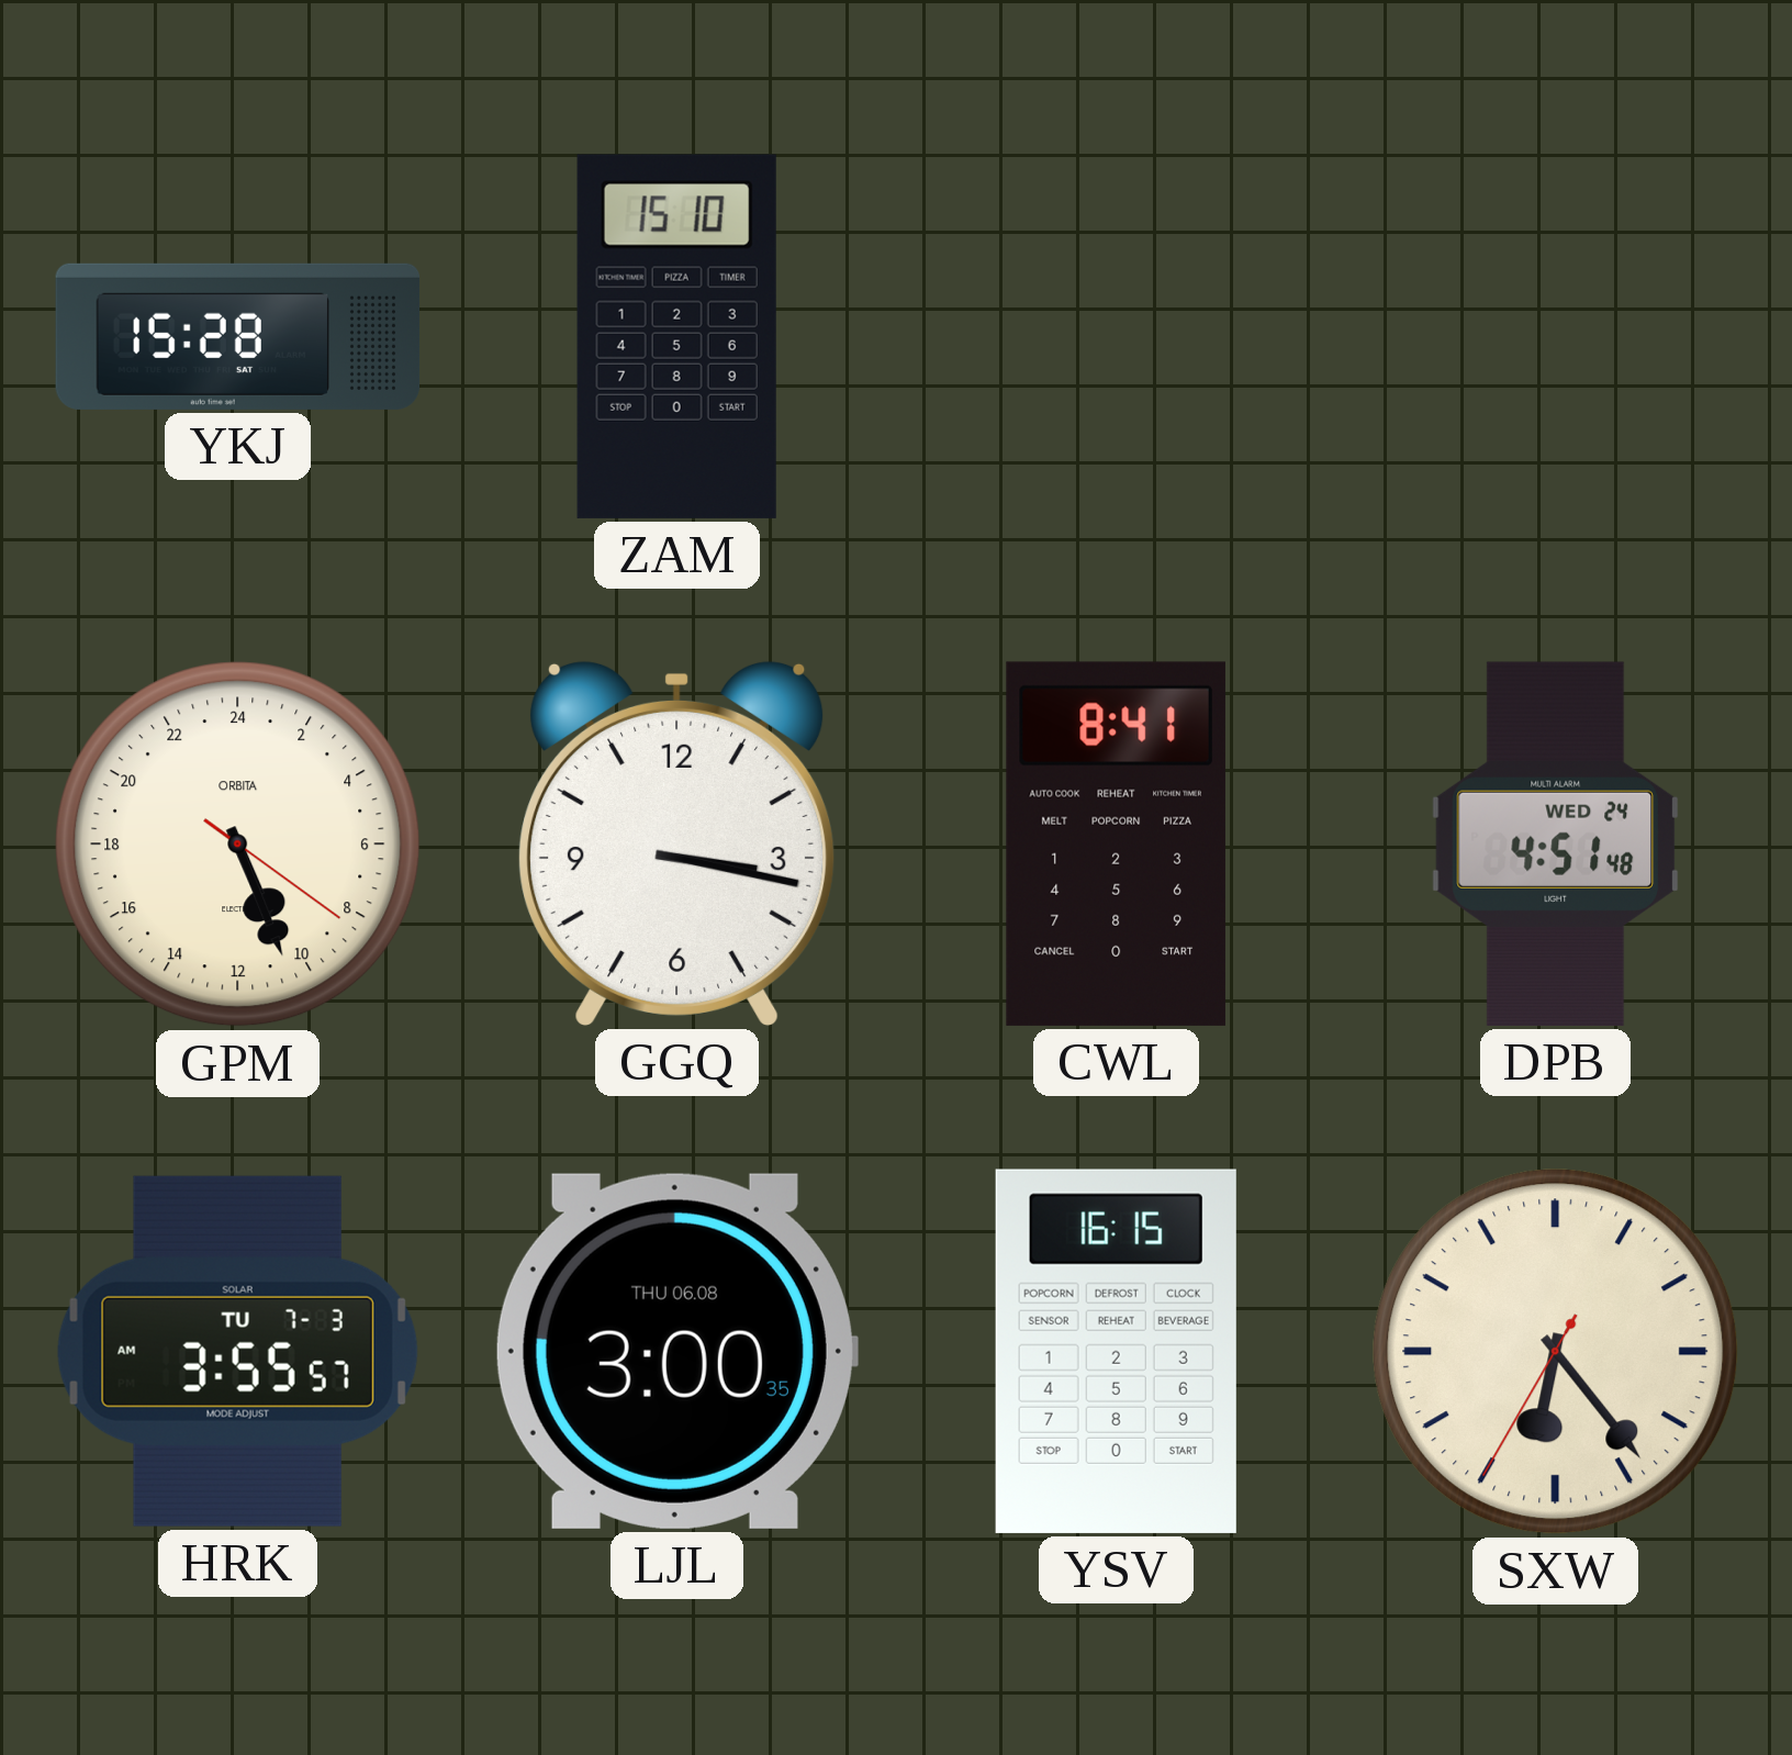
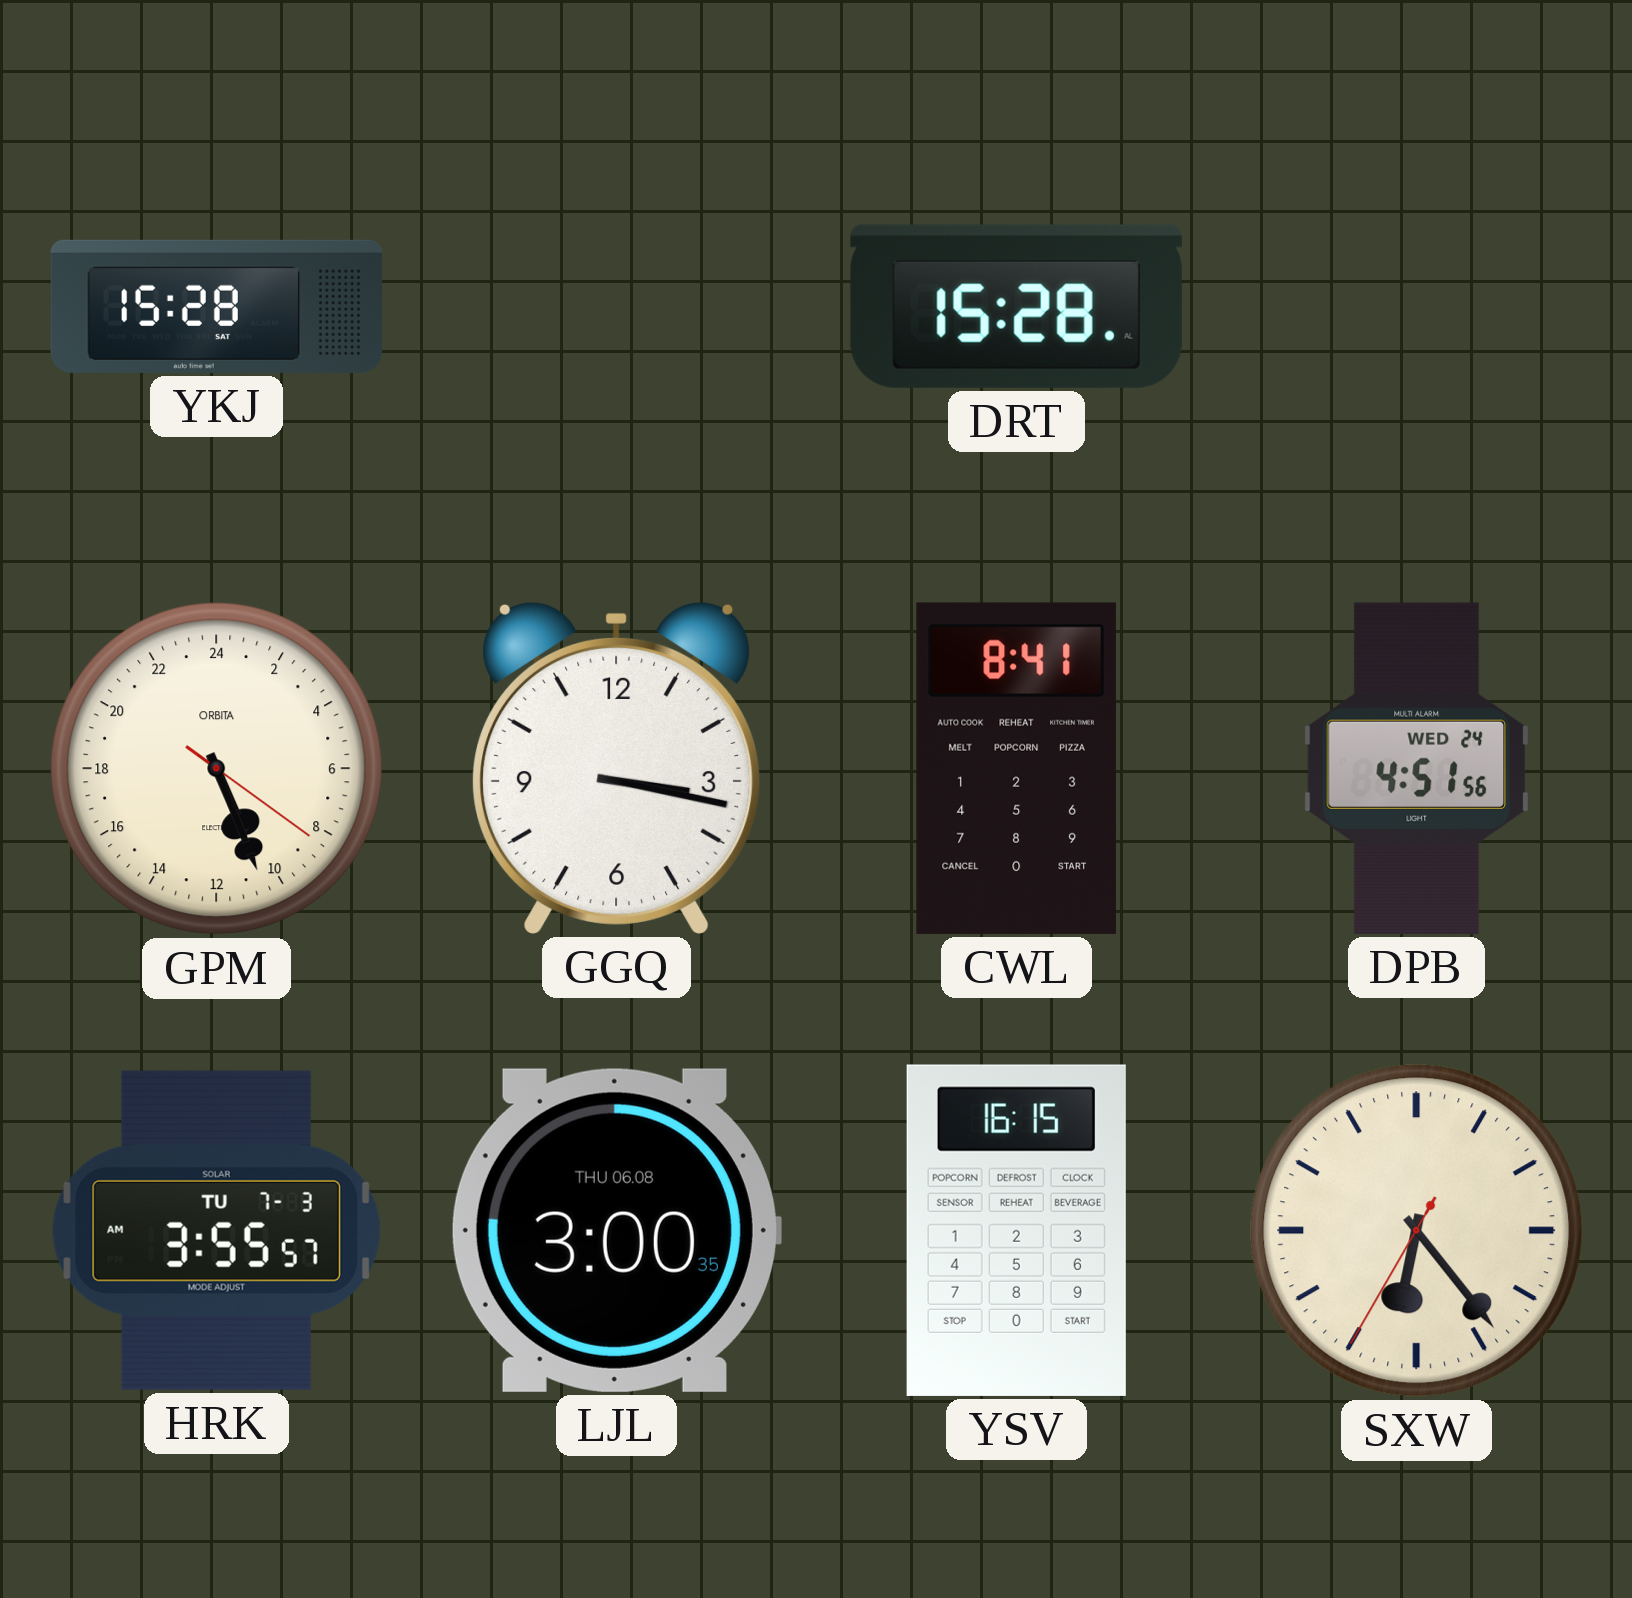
ZAM: 15:10 -> none (676, 336)
DRT: none -> 15:28 (1016, 306)
DPB: 4:51:48 -> 4:51:56 (1417, 768)
